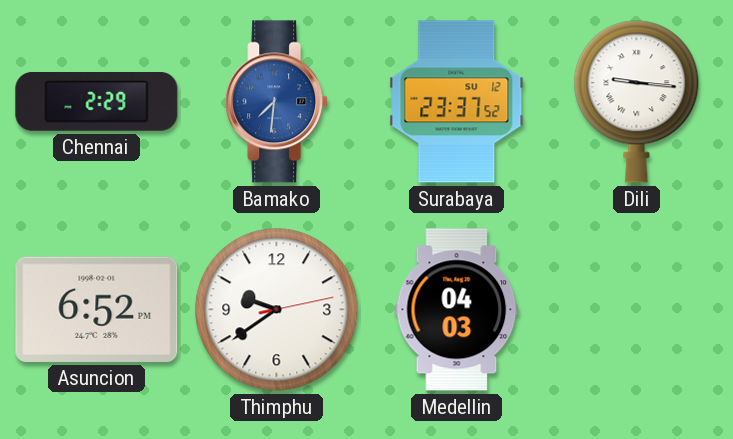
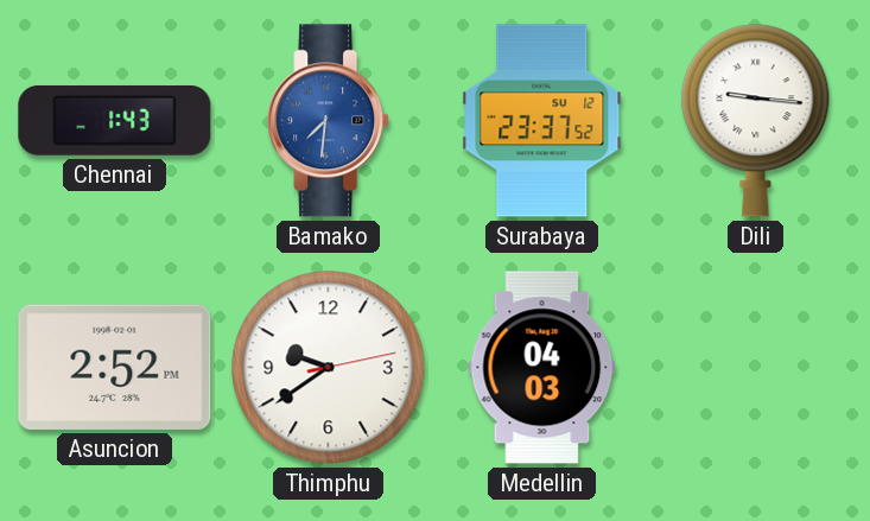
Chennai: 2:29 -> 1:43 (115, 120)
Asuncion: 6:52 -> 2:52 (115, 367)
